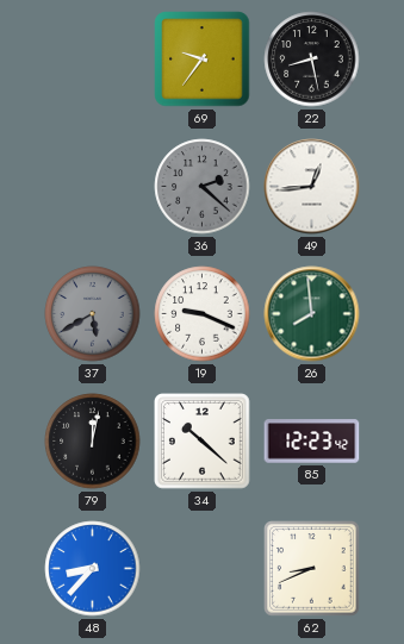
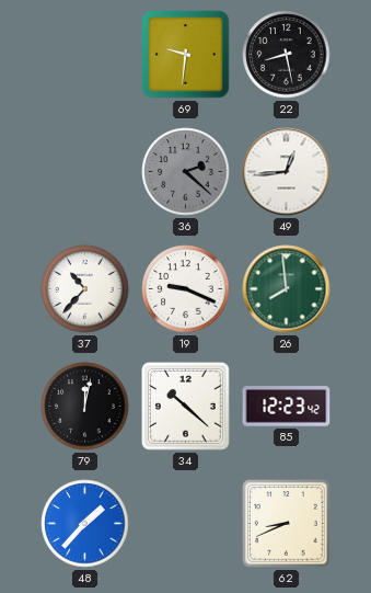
69: 9:36 -> 9:31 (186, 55)
37: 5:40 -> 10:37 (85, 289)
37 dial: grey -> white (85, 289)
48: 8:37 -> 1:37 (85, 524)
